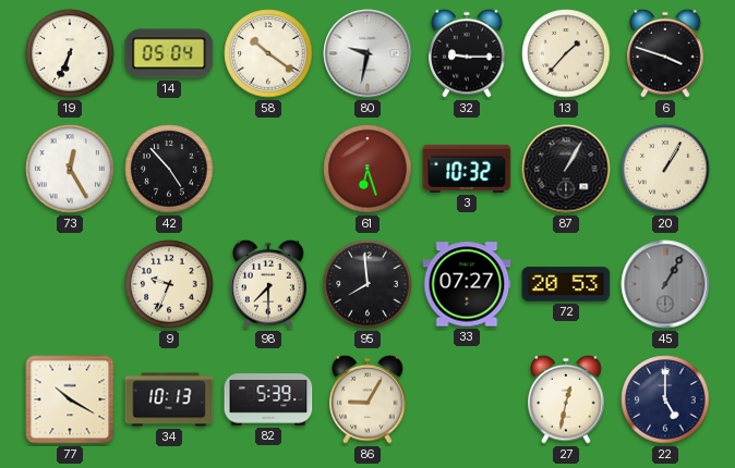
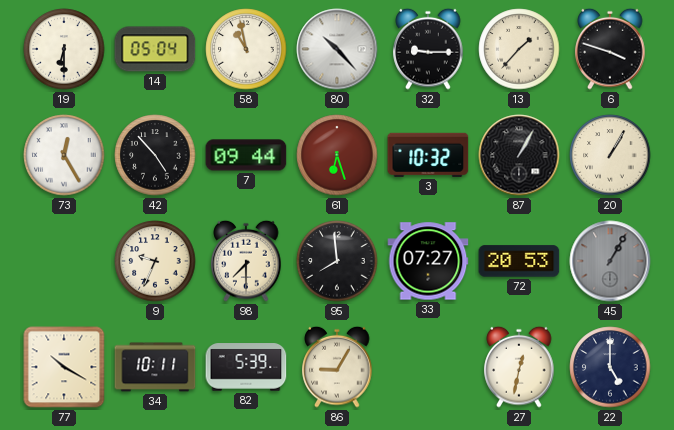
19: 6:34 -> 6:30 (64, 49)
58: 10:21 -> 10:58 (246, 49)
80: 9:32 -> 10:23 (337, 49)
7: none -> 09:44 (246, 155)
34: 10:13 -> 10:11 (155, 367)
